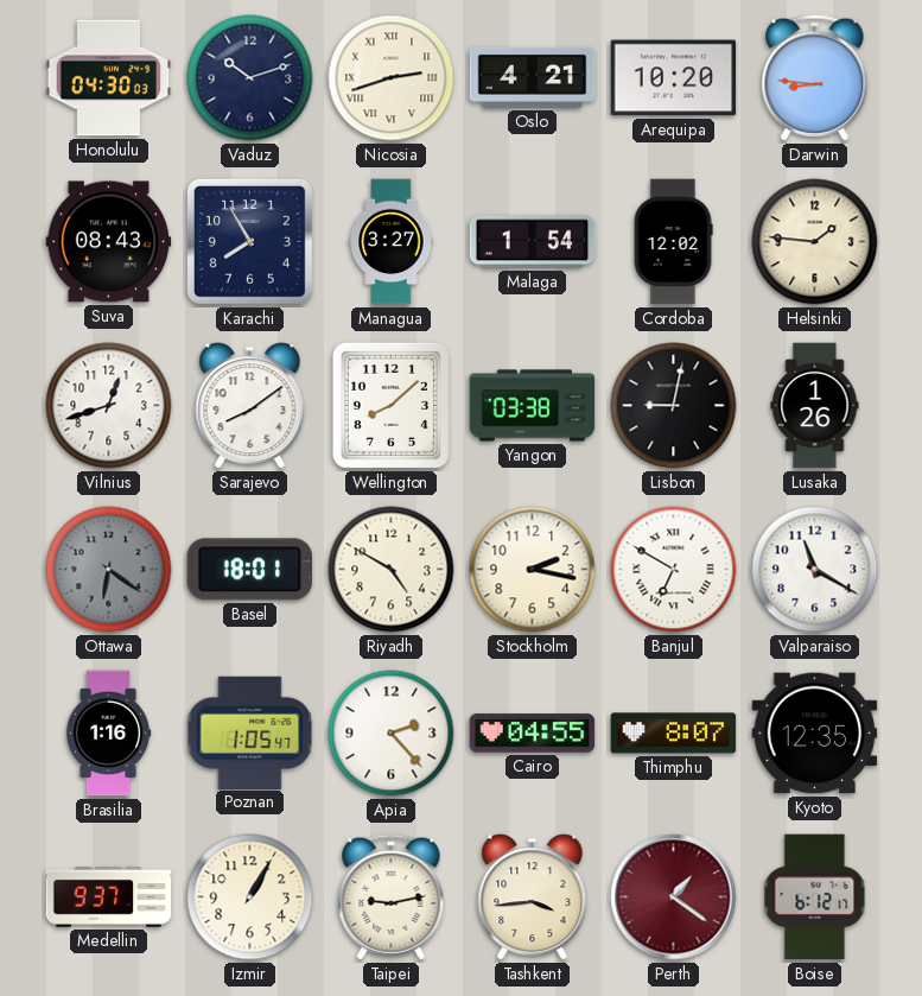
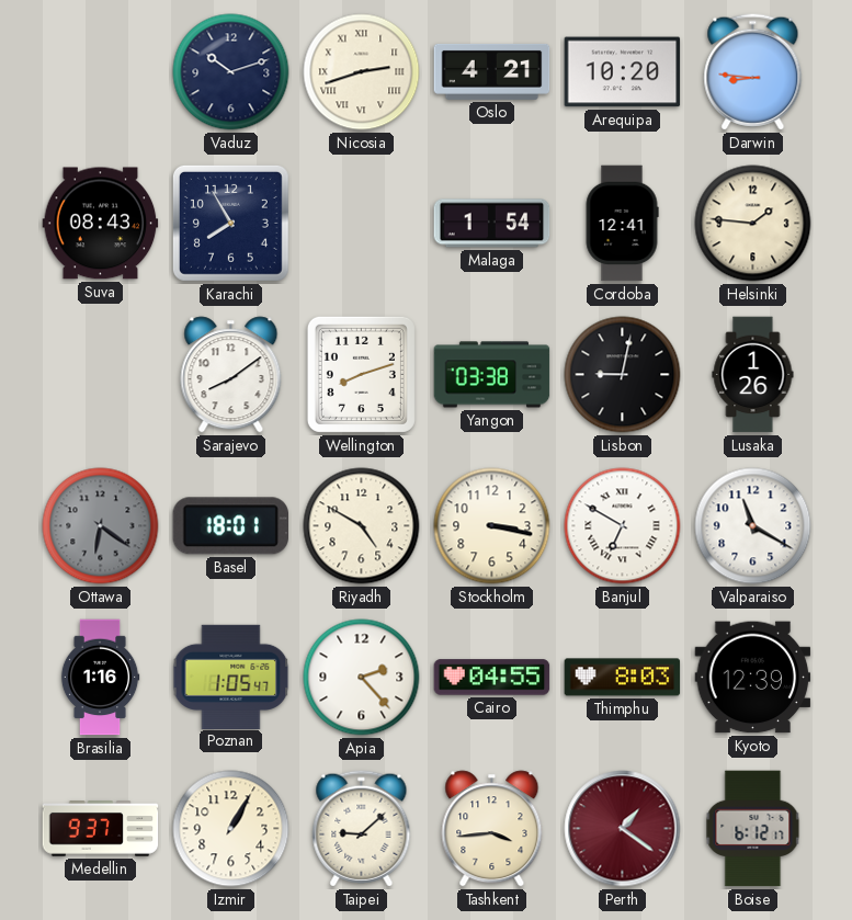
Honolulu: 04:30 -> none (109, 78)
Managua: 3:27 -> none (392, 242)
Cordoba: 12:02 -> 12:41 (622, 224)
Vilnius: 12:42 -> none (109, 406)
Wellington: 8:08 -> 8:12 (361, 374)
Stockholm: 2:17 -> 3:17 (492, 526)
Thimphu: 8:07 -> 8:03 (623, 678)
Kyoto: 12:35 -> 12:39 (753, 678)
Taipei: 9:13 -> 9:08 (362, 829)
